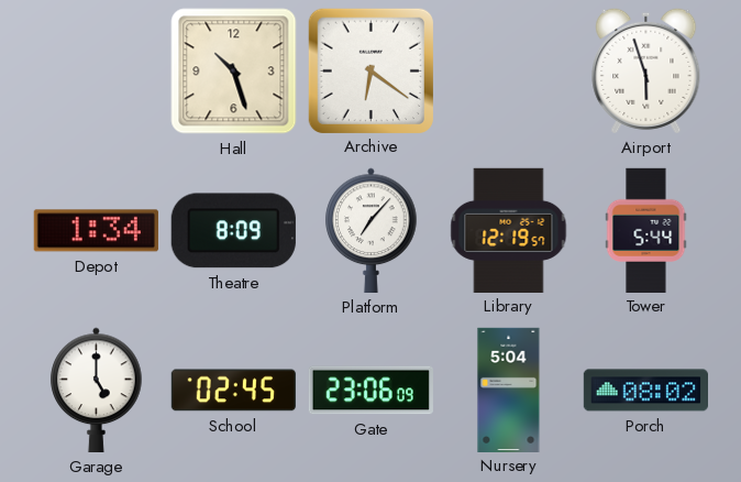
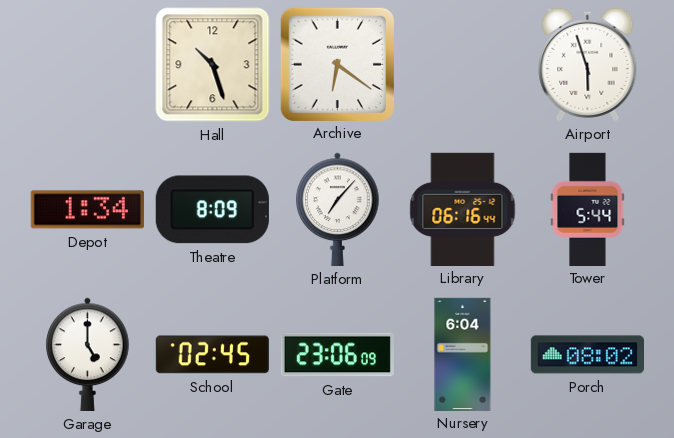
Library: 12:19 -> 06:16 (463, 209)
Nursery: 5:04 -> 6:04 (463, 354)
